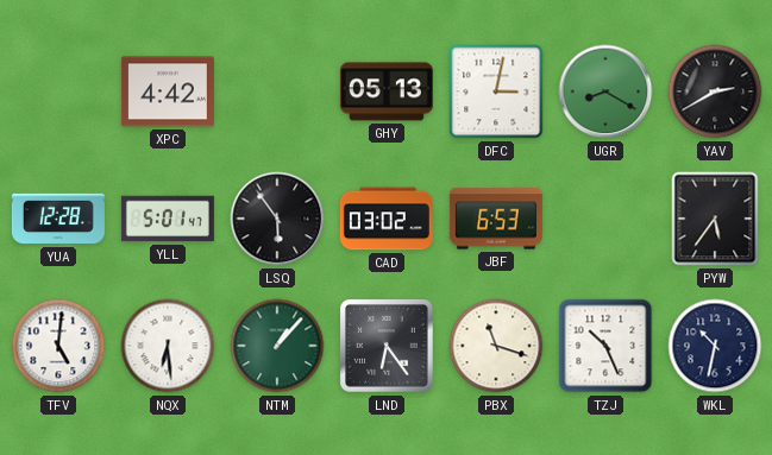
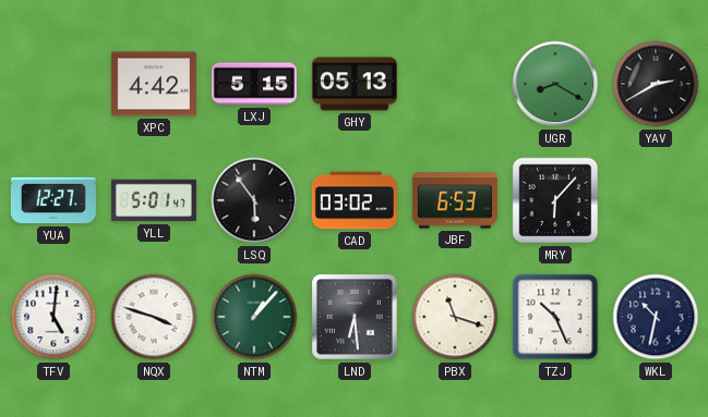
LXJ: none -> 5:15 (254, 84)
DFC: 3:02 -> none (496, 91)
YUA: 12:28 -> 12:27 (53, 200)
MRY: none -> 6:07 (555, 200)
PYW: 5:36 -> none (715, 219)
NQX: 6:29 -> 3:48 (154, 317)
LND: 6:24 -> 6:29 (355, 317)
